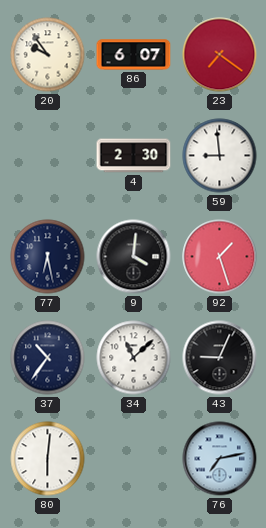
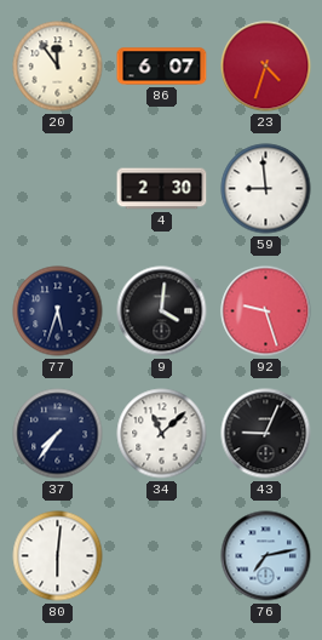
20: 9:54 -> 11:54 (58, 67)
23: 7:21 -> 4:33 (266, 67)
77: 6:28 -> 5:33 (58, 312)
92: 1:27 -> 9:27 (266, 312)
37: 10:36 -> 7:36 (58, 434)
